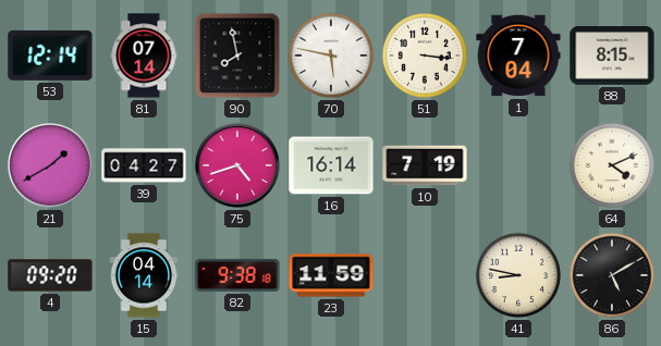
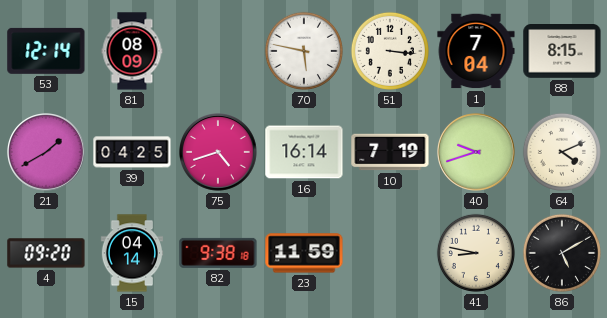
81: 07:14 -> 08:09 (132, 51)
90: 7:58 -> none (237, 55)
39: 04:27 -> 04:25 (132, 152)
40: none -> 9:42 (477, 153)
